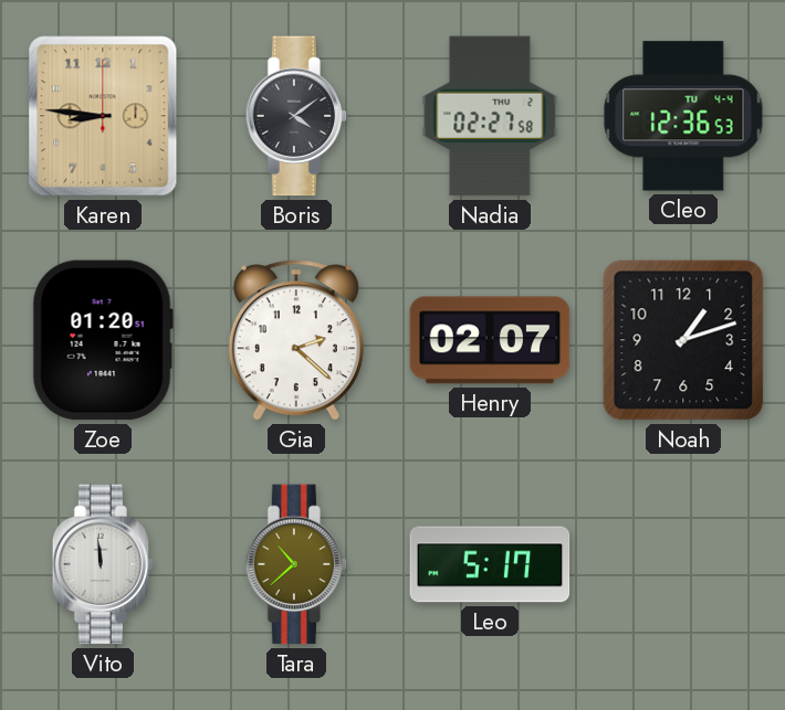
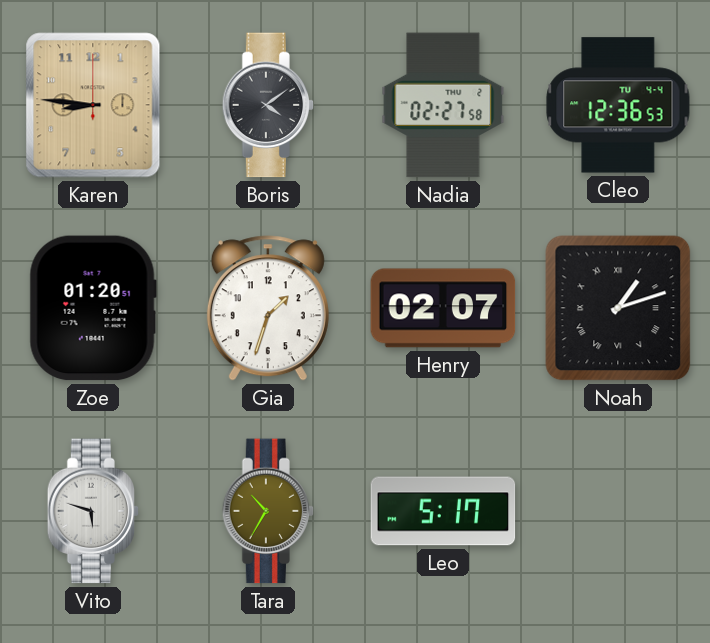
Gia: 2:22 -> 1:33 (268, 308)
Noah numerals: Arabic -> Roman (618, 308)
Vito: 11:59 -> 5:48 (93, 511)
Tara: 10:38 -> 10:35 (268, 511)
